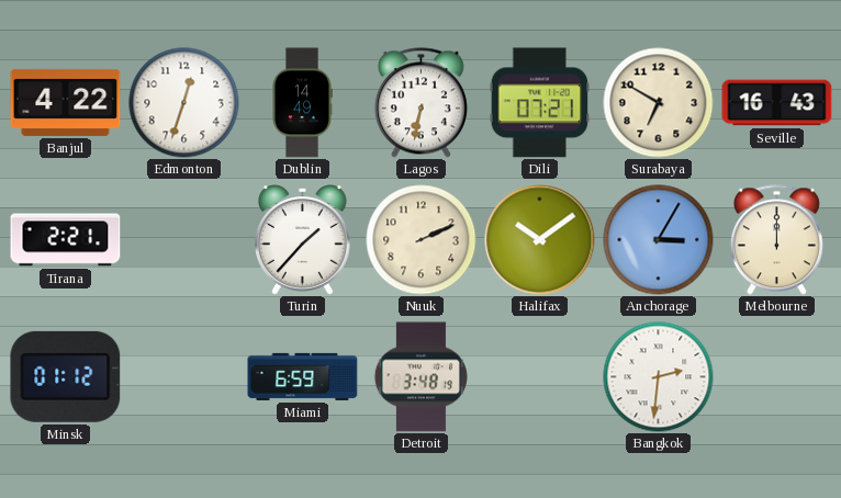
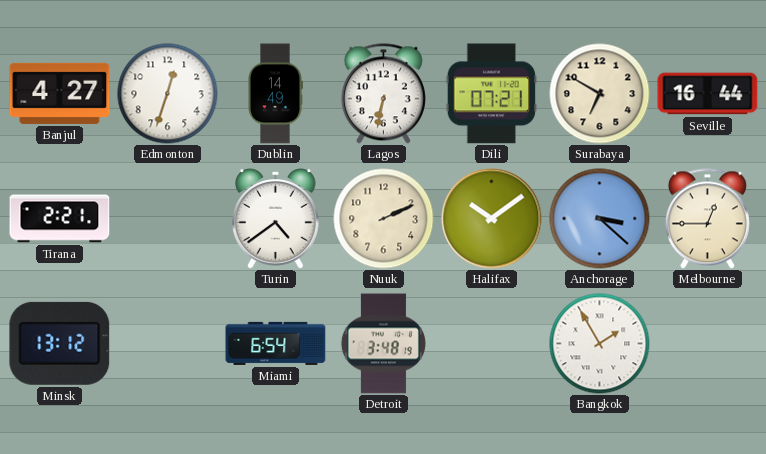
Banjul: 4:22 -> 4:27 (60, 93)
Seville: 16:43 -> 16:44 (708, 94)
Turin: 1:37 -> 4:39 (276, 219)
Anchorage: 3:05 -> 3:22 (600, 219)
Melbourne: 12:00 -> 12:45 (707, 219)
Minsk: 01:12 -> 13:12 (60, 343)
Miami: 6:59 -> 6:54 (276, 343)
Bangkok: 2:31 -> 1:55 (600, 344)
